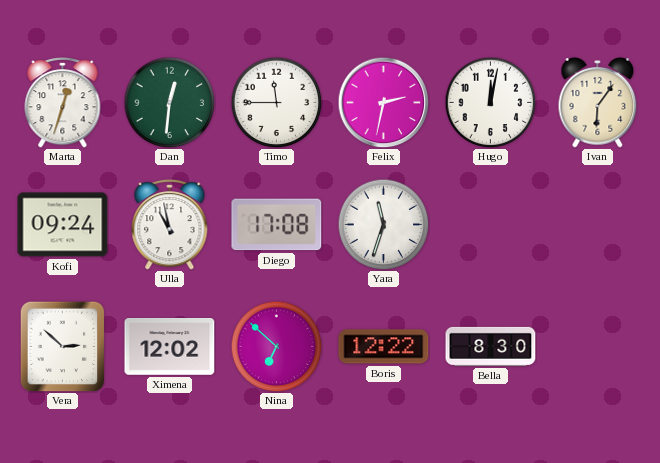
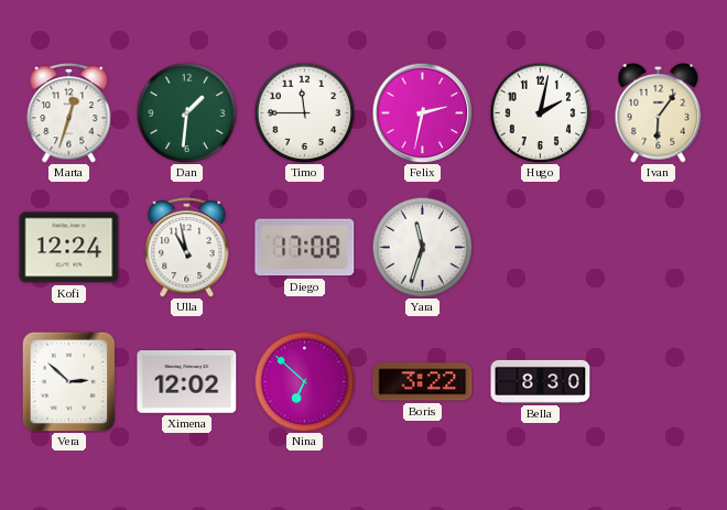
Dan: 12:31 -> 1:31 (186, 112)
Hugo: 12:02 -> 2:02 (540, 112)
Kofi: 09:24 -> 12:24 (69, 248)
Boris: 12:22 -> 3:22 (423, 382)
